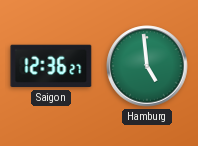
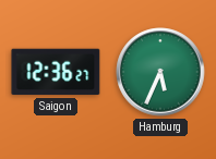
Hamburg: 4:59 -> 5:34 (160, 72)
